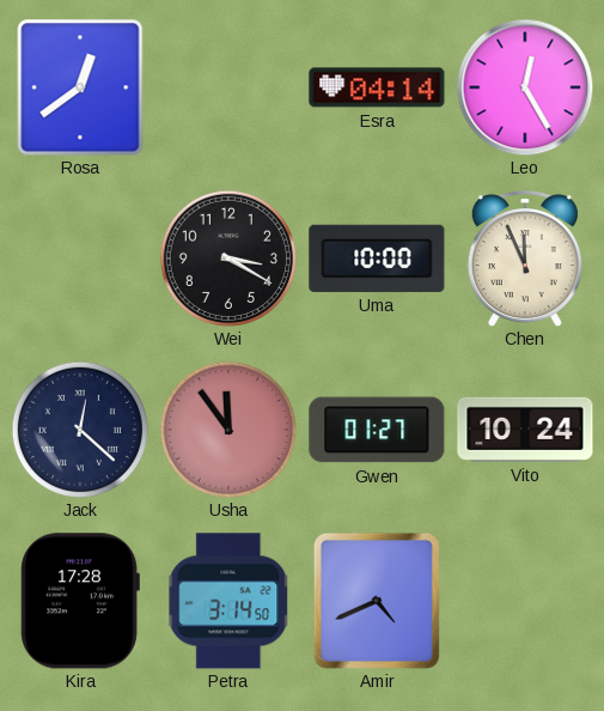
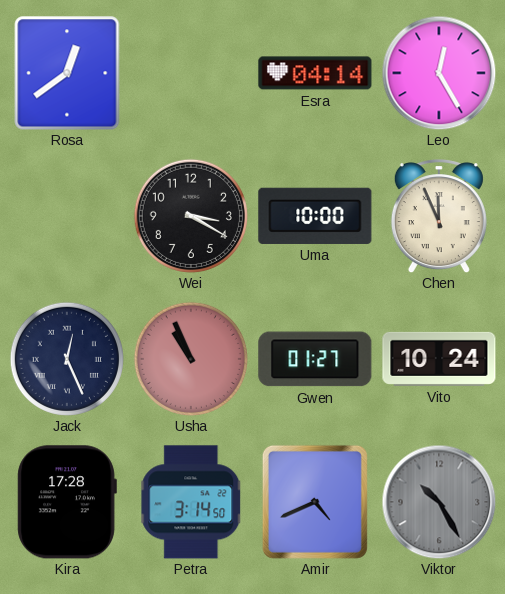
Jack: 12:22 -> 12:26 (67, 359)
Usha: 11:54 -> 10:56 (191, 359)
Viktor: none -> 10:25 (439, 502)
